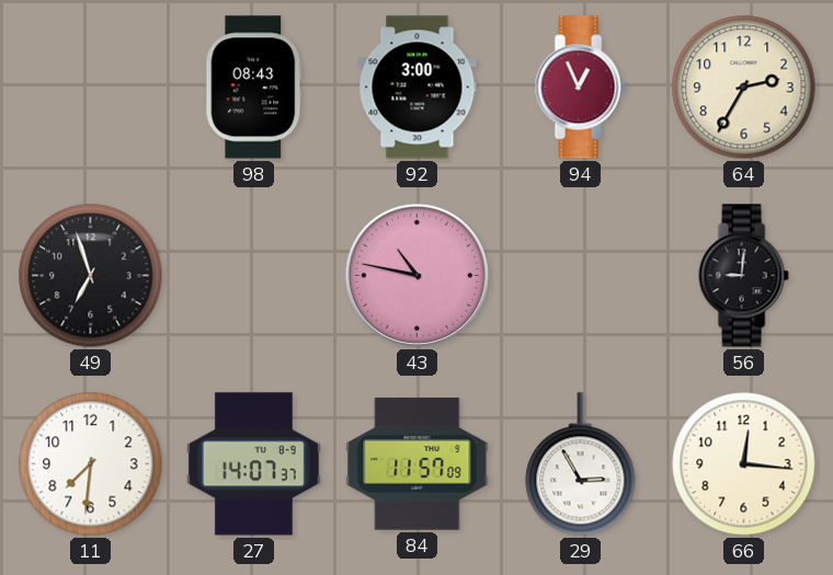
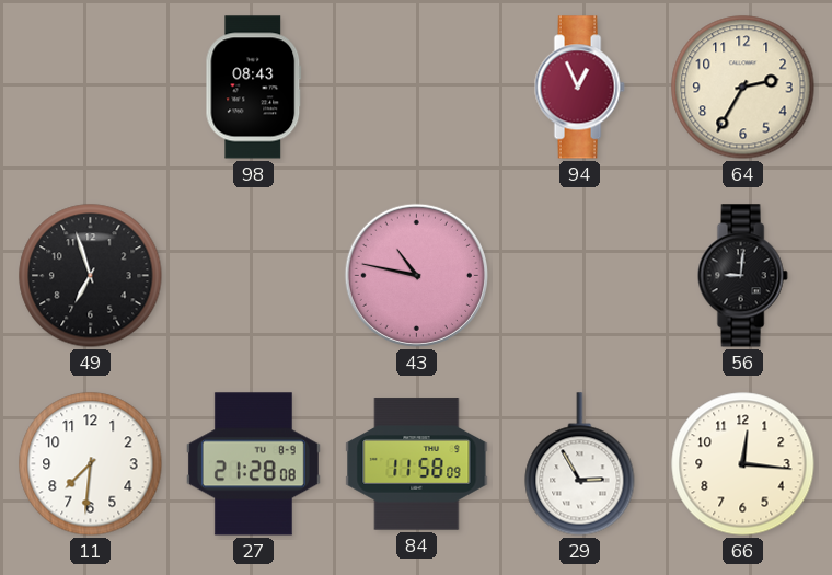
92: 3:00 -> none (418, 88)
27: 14:07 -> 21:28 (253, 464)
84: 11:57 -> 11:58 (417, 464)
